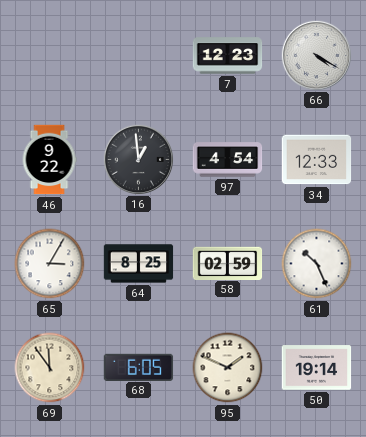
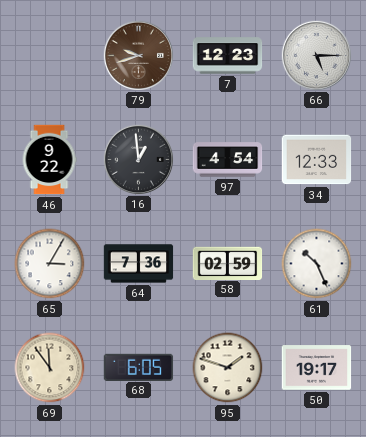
79: none -> 9:42 (138, 55)
66: 4:20 -> 5:15 (316, 55)
64: 8:25 -> 7:36 (139, 264)
95: 1:49 -> 1:48 (228, 368)
50: 19:14 -> 19:17 (317, 368)
